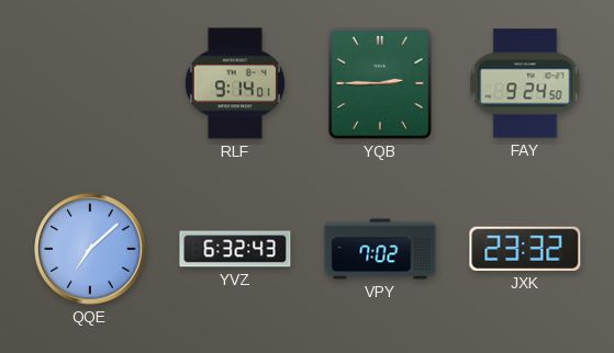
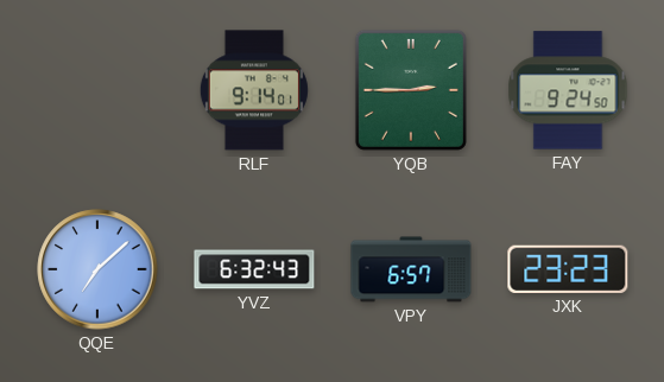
VPY: 7:02 -> 6:57 (411, 269)
JXK: 23:32 -> 23:23 (568, 269)
